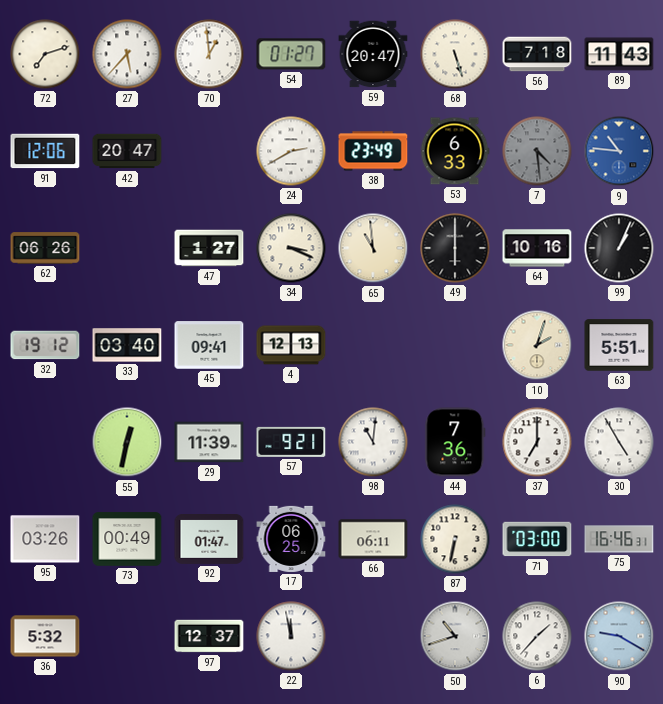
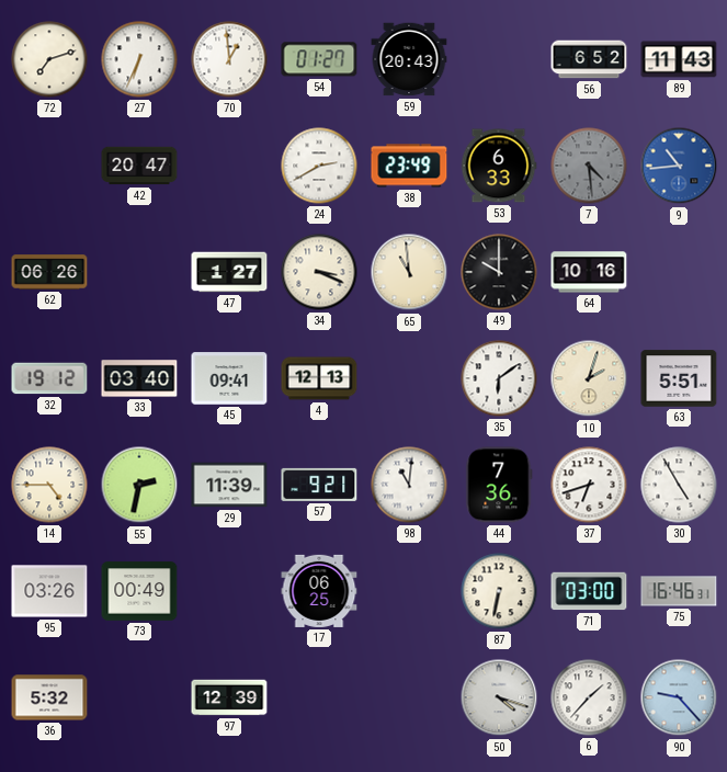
27: 5:37 -> 6:34 (139, 59)
59: 20:47 -> 20:43 (409, 59)
68: 5:27 -> none (455, 54)
56: 7:18 -> 6:52 (589, 59)
91: 12:06 -> none (45, 151)
9: 10:46 -> 10:44 (679, 166)
49: 6:00 -> 10:00 (499, 272)
99: 1:04 -> none (619, 248)
35: none -> 6:09 (499, 378)
14: none -> 4:45 (49, 485)
55: 12:32 -> 2:32 (139, 485)
37: 7:00 -> 6:42 (589, 485)
92: 01:47 -> none (209, 540)
66: 06:11 -> none (373, 539)
97: 12:37 -> 12:39 (229, 697)
22: 11:58 -> none (291, 636)
50: 10:42 -> 4:18 (499, 697)
90: 9:20 -> 9:23 (679, 697)
